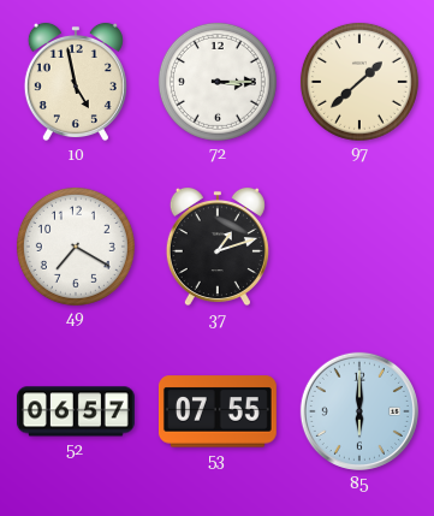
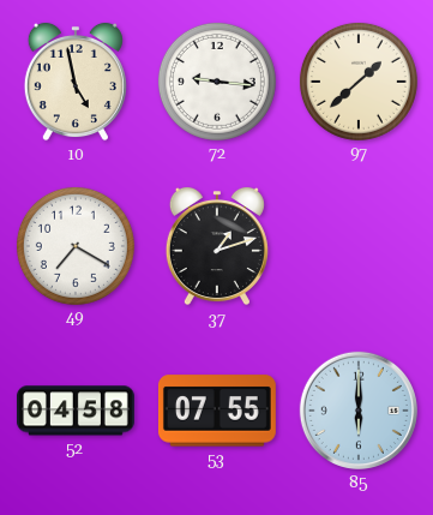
72: 3:15 -> 9:16 (217, 82)
52: 06:57 -> 04:58 (76, 411)
